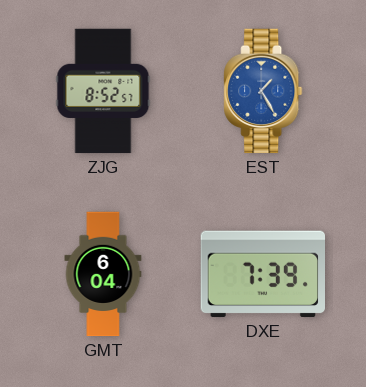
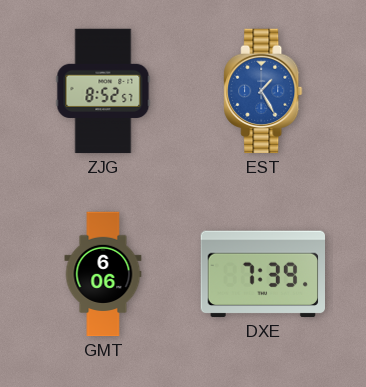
GMT: 6:04 -> 6:06 (103, 274)
